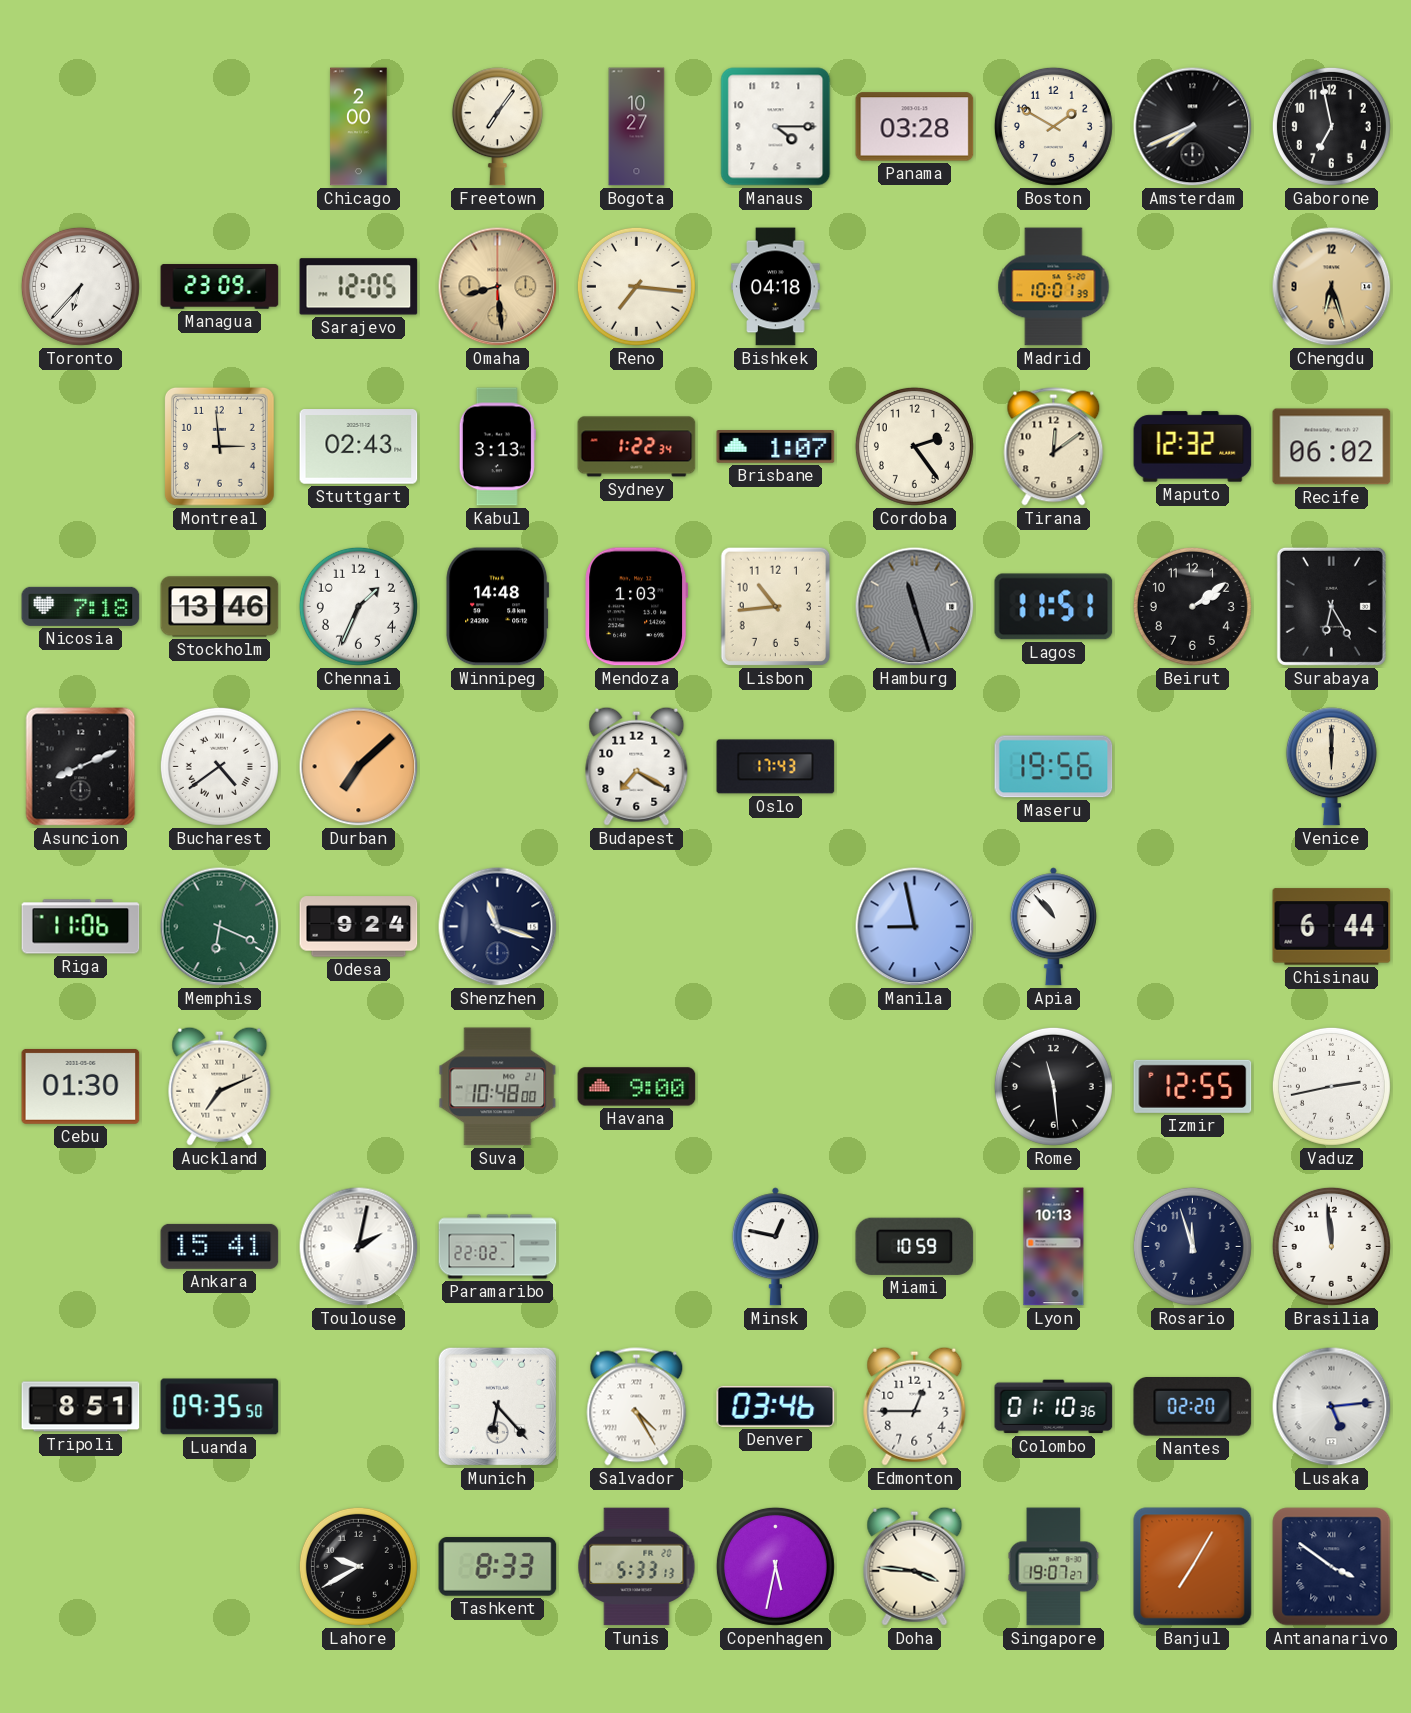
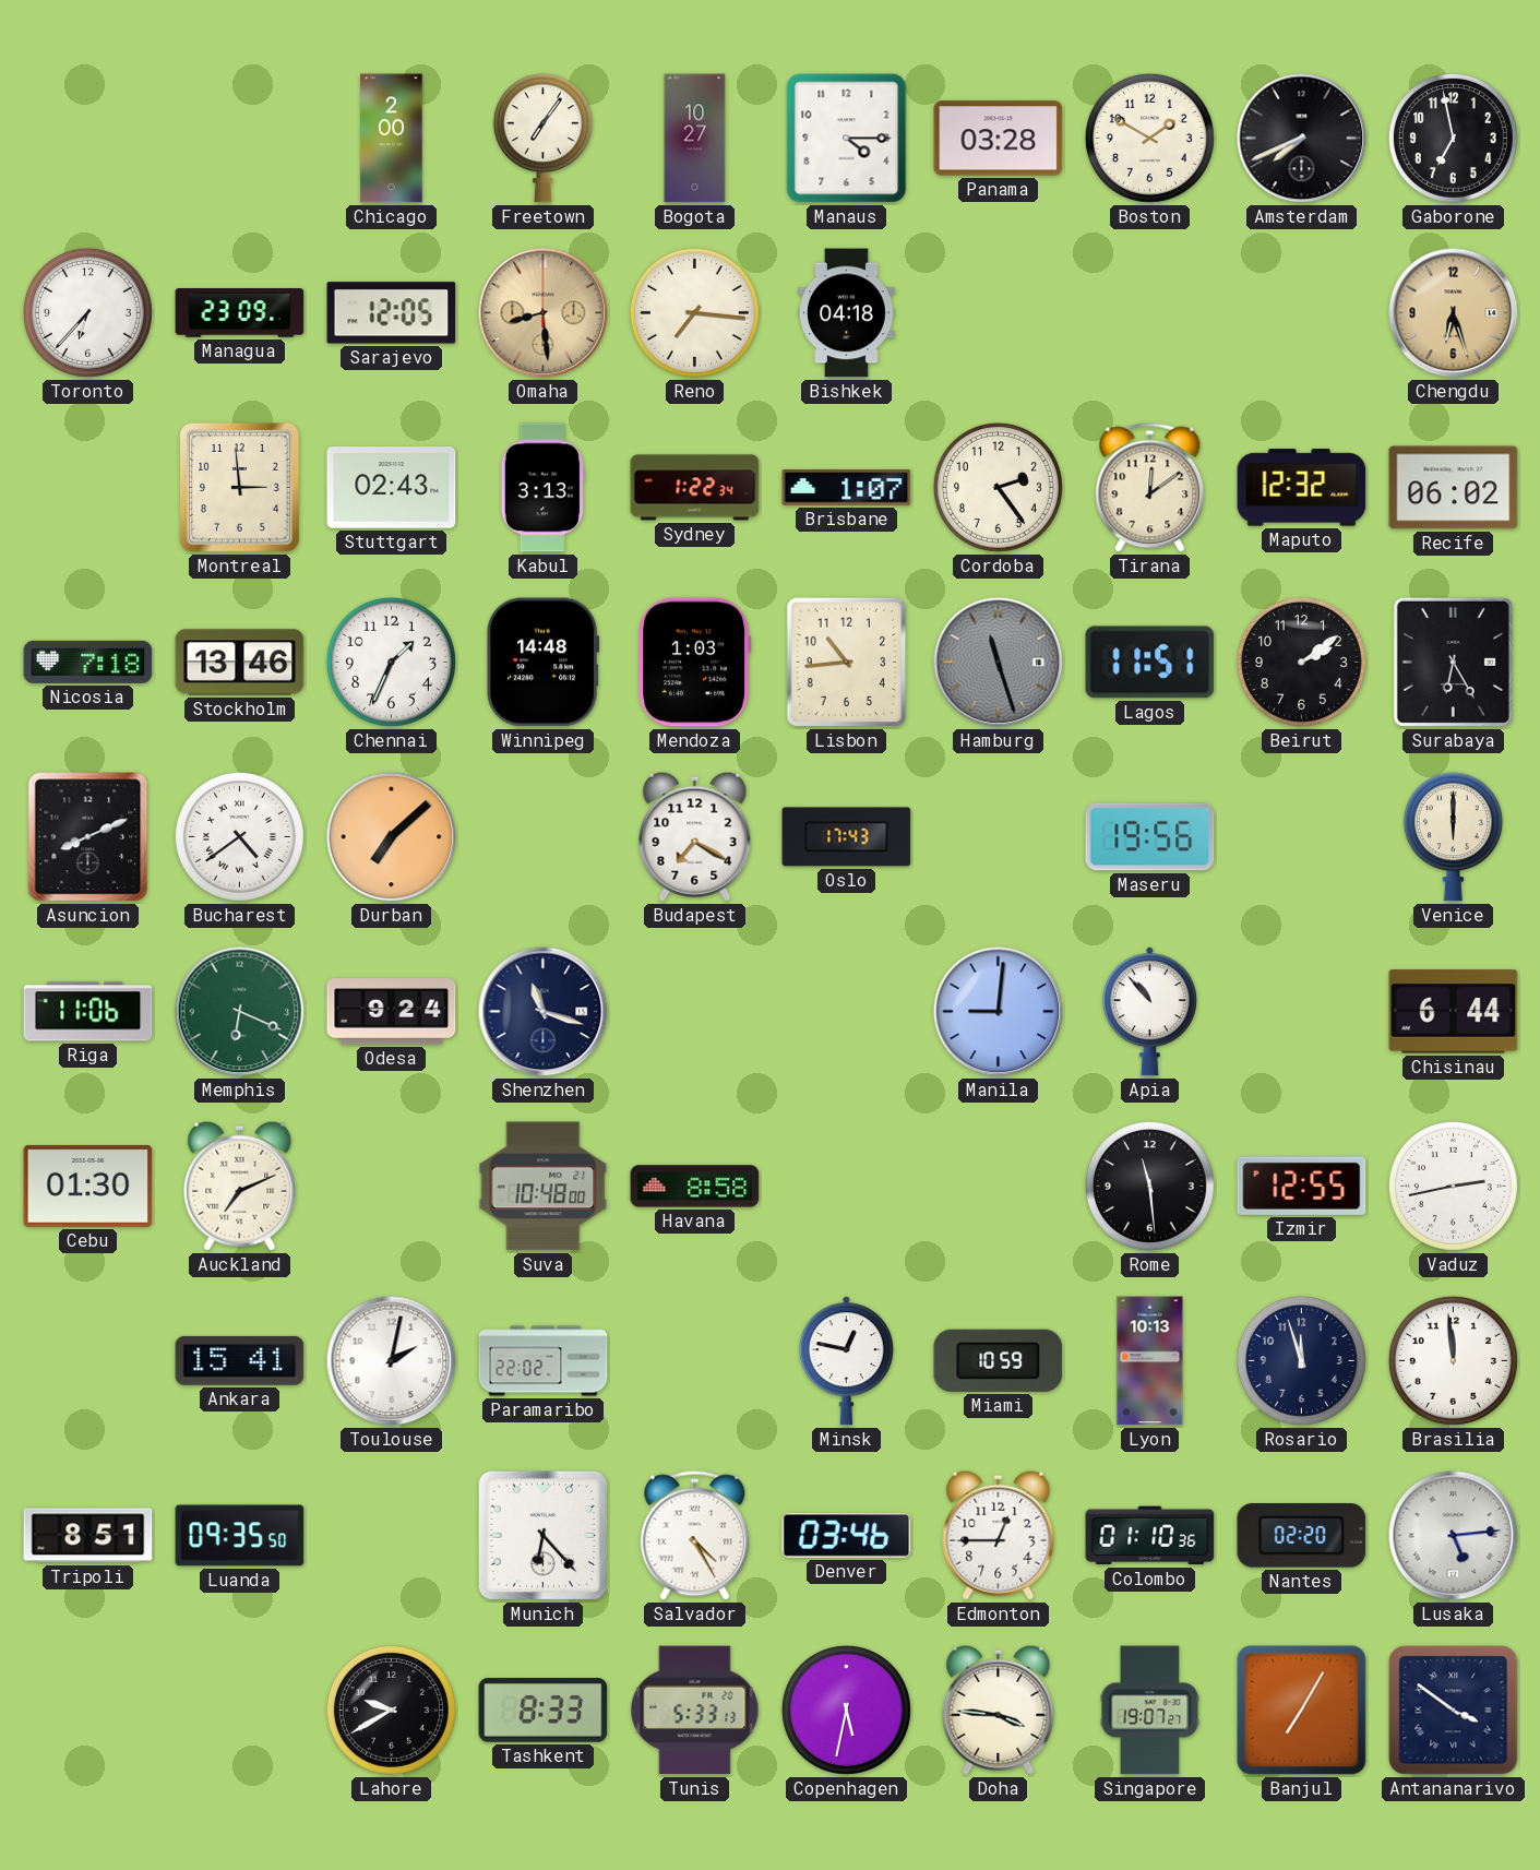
Madrid: 10:01 -> none (1054, 287)
Manila: 8:58 -> 9:01 (999, 1012)
Havana: 9:00 -> 8:58 (695, 1187)
